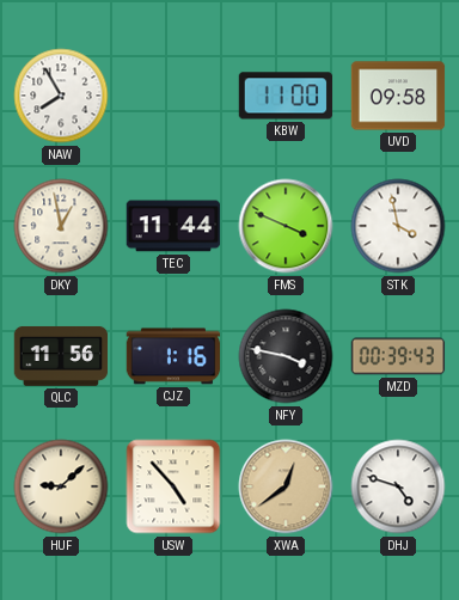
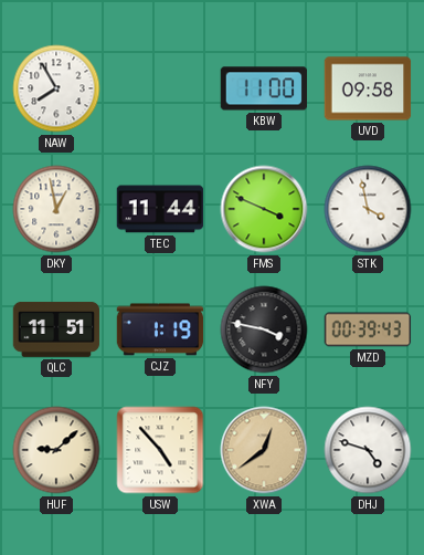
QLC: 11:56 -> 11:51 (56, 329)
CJZ: 1:16 -> 1:19 (160, 329)
